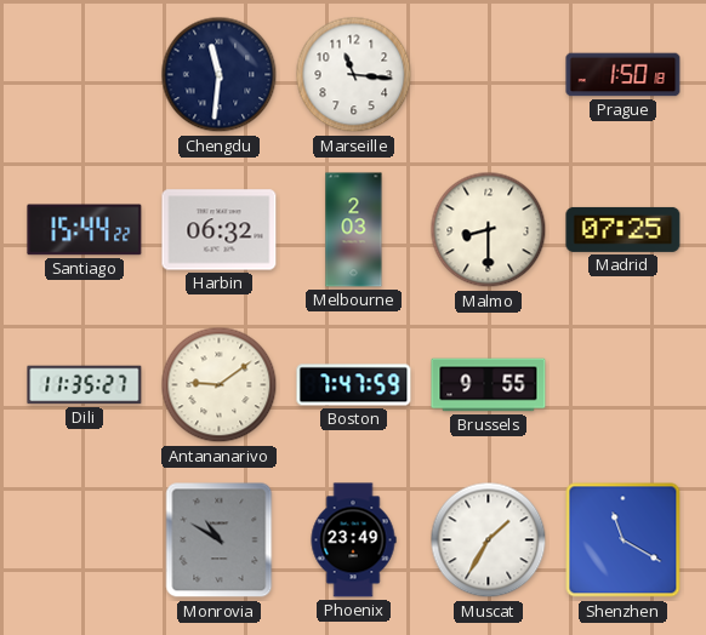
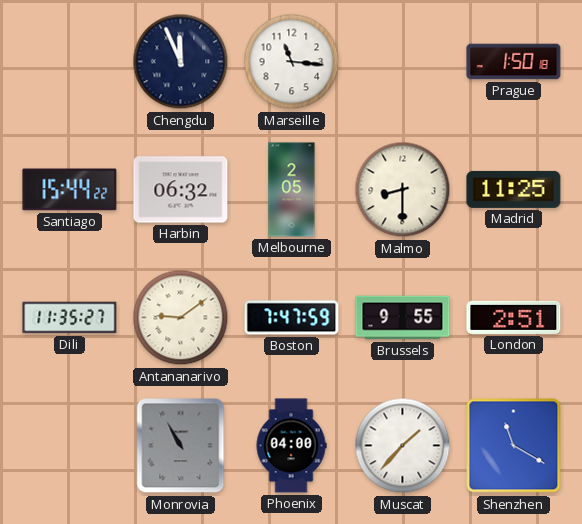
Chengdu: 11:31 -> 11:56 (181, 62)
Melbourne: 2:03 -> 2:05 (292, 190)
Madrid: 07:25 -> 11:25 (514, 189)
London: none -> 2:51 (514, 317)
Monrovia: 10:50 -> 10:55 (181, 446)
Phoenix: 23:49 -> 04:00 (291, 446)
Muscat: 1:35 -> 1:37 (403, 446)
